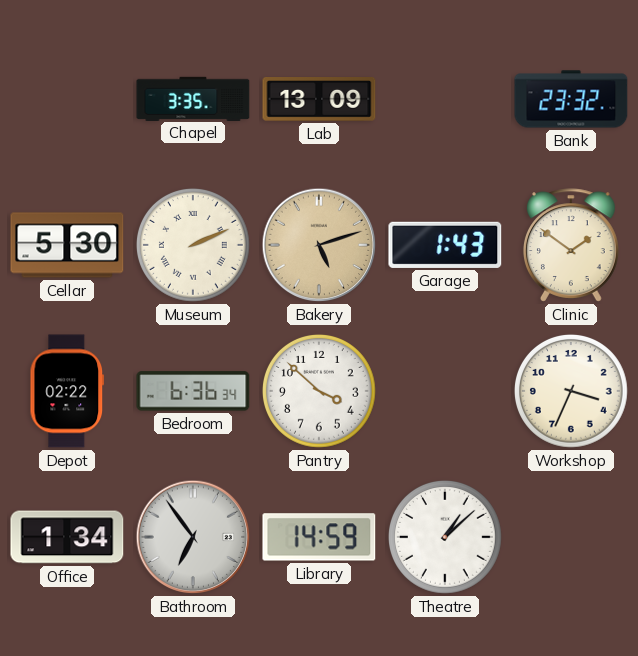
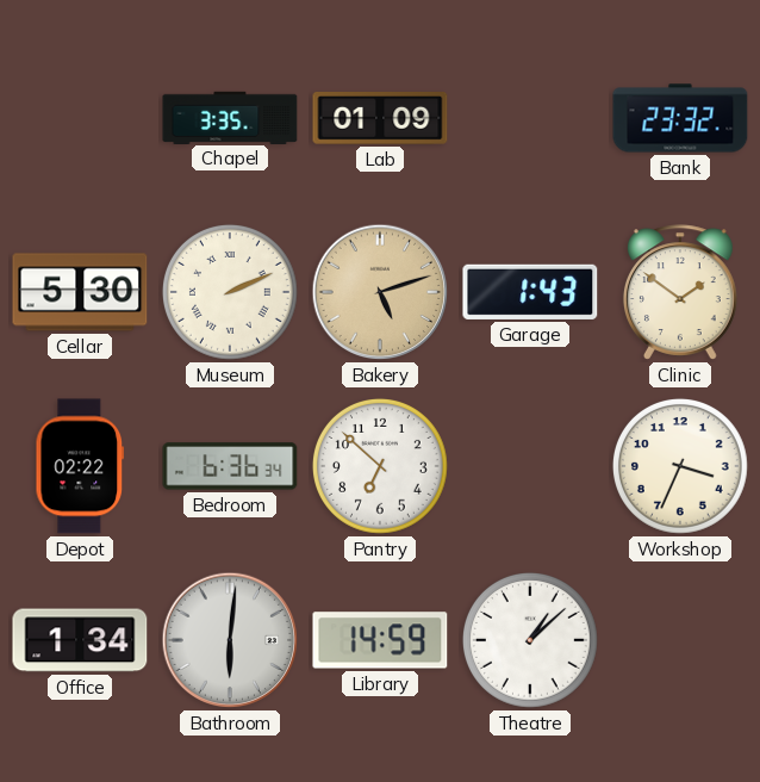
Lab: 13:09 -> 01:09 (380, 119)
Pantry: 3:52 -> 6:52 (380, 466)
Bathroom: 6:54 -> 6:01 (230, 640)
